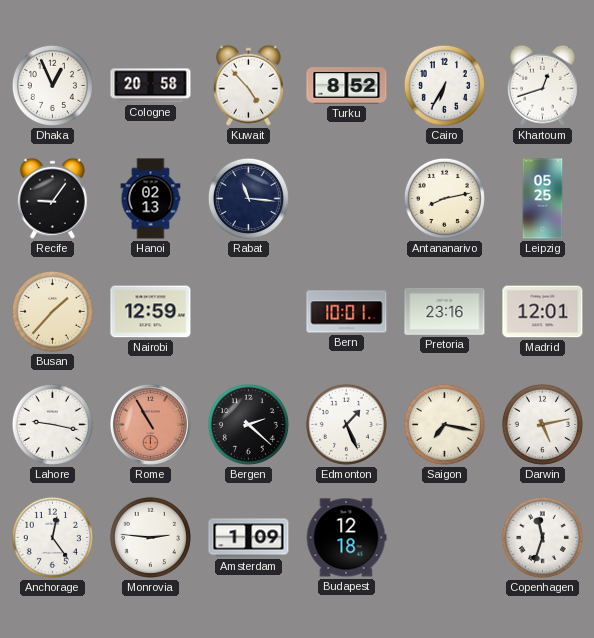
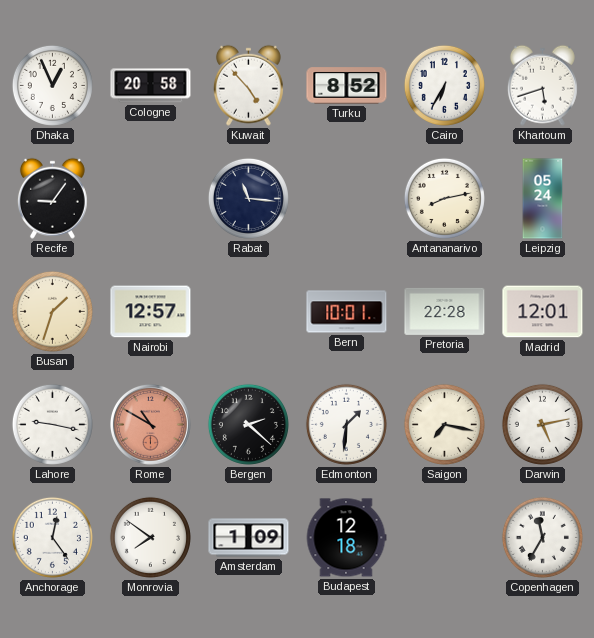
Khartoum: 12:42 -> 5:42 (542, 85)
Hanoi: 02:13 -> none (151, 199)
Leipzig: 05:25 -> 05:24 (543, 199)
Busan: 1:37 -> 1:33 (52, 311)
Nairobi: 12:59 -> 12:57 (151, 312)
Pretoria: 23:16 -> 22:28 (445, 311)
Rome: 10:55 -> 10:50 (151, 425)
Edmonton: 1:26 -> 1:31 (346, 424)
Monrovia: 2:46 -> 7:51 (150, 537)
Copenhagen: 11:33 -> 11:35 (542, 537)
